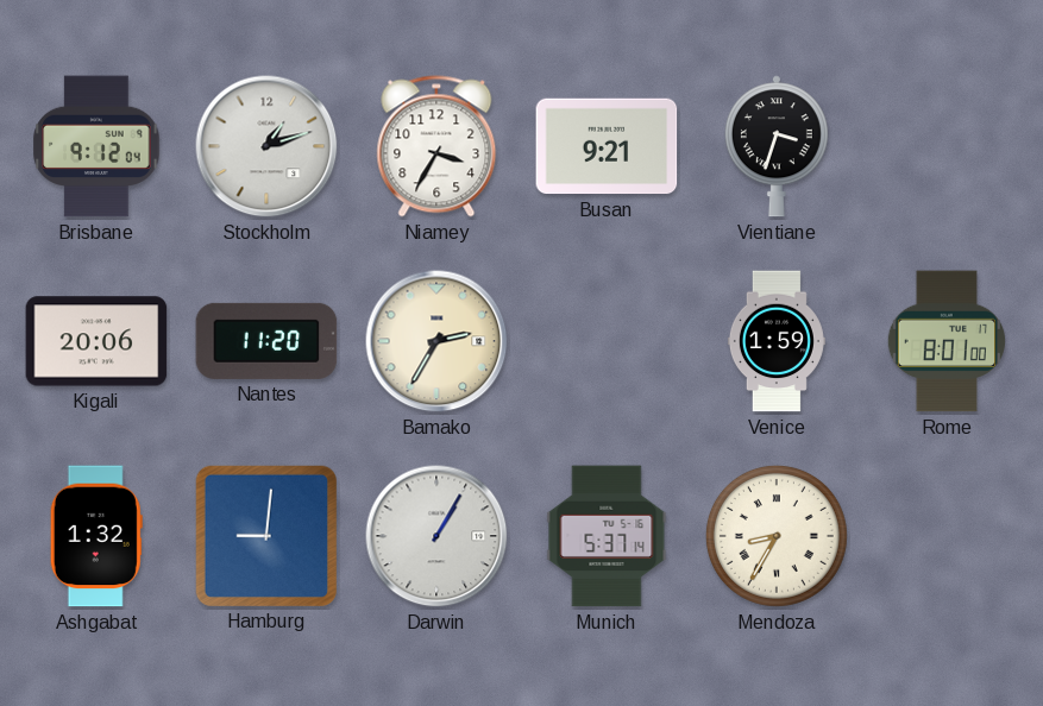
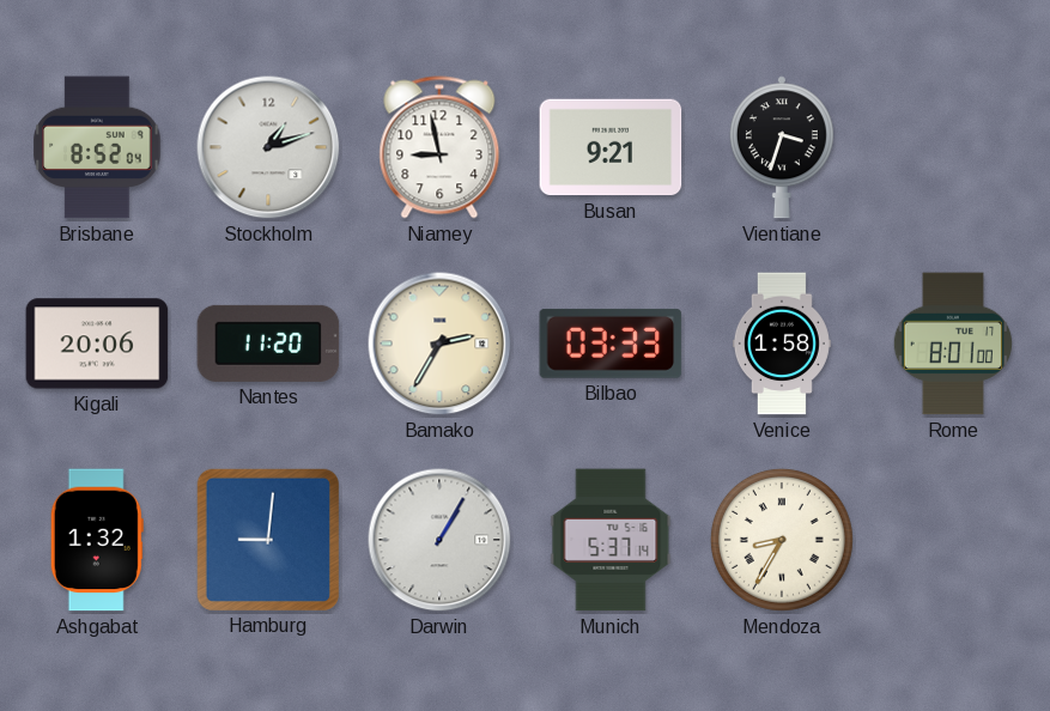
Brisbane: 9:12 -> 8:52 (97, 147)
Niamey: 3:35 -> 8:58 (439, 147)
Bilbao: none -> 03:33 (611, 344)
Venice: 1:59 -> 1:58 (782, 344)
